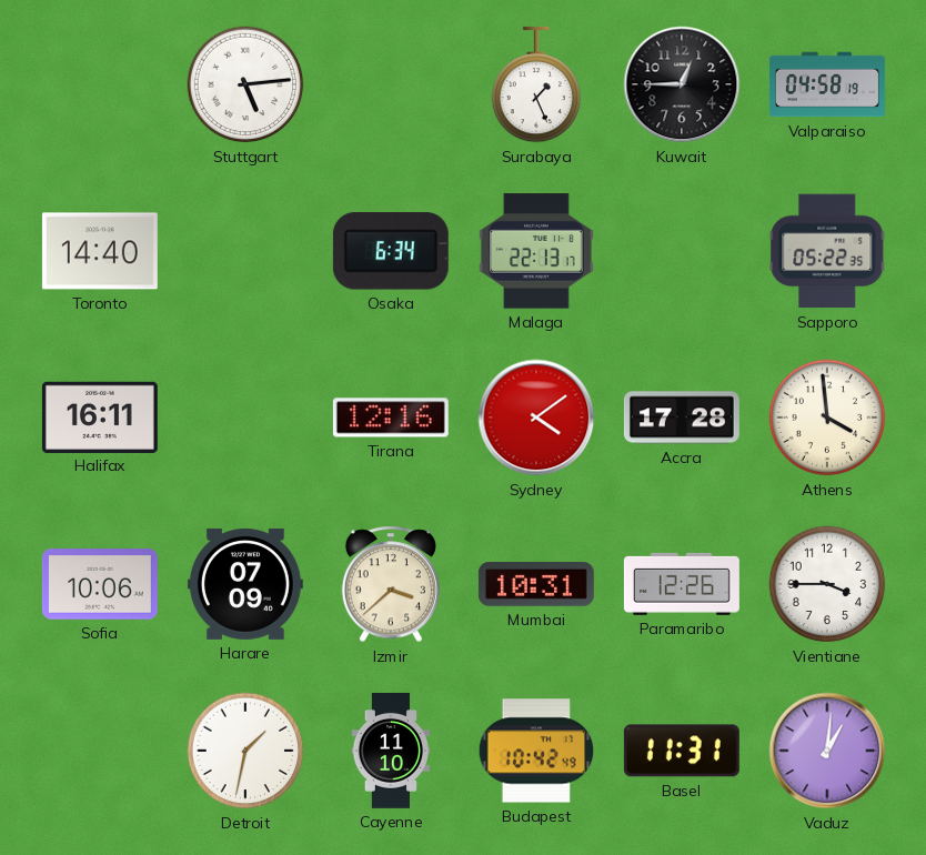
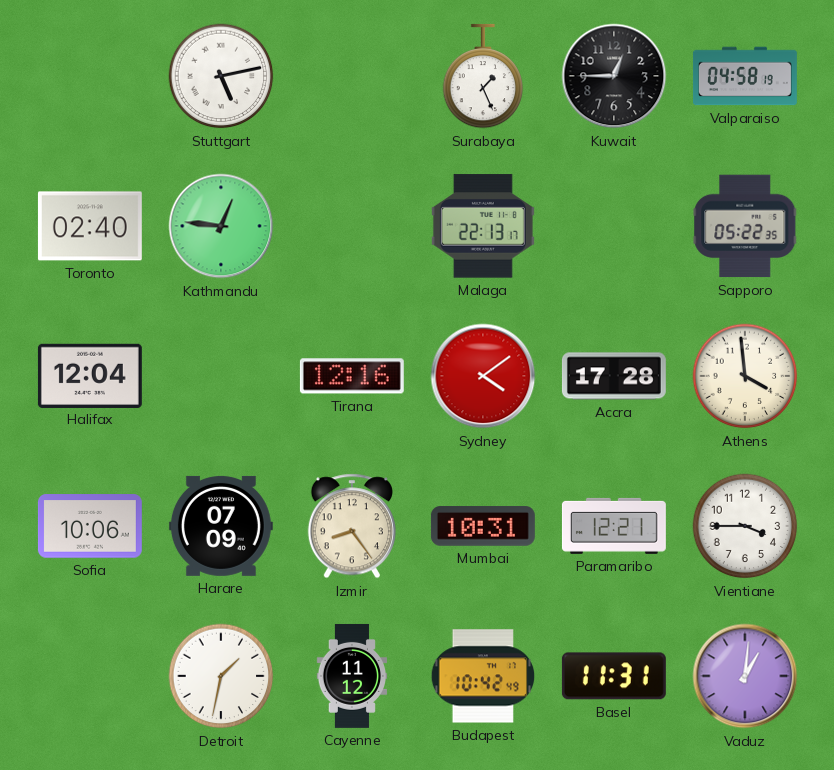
Stuttgart: 5:14 -> 5:13 (221, 76)
Toronto: 14:40 -> 02:40 (90, 226)
Kathmandu: none -> 12:46 (221, 226)
Osaka: 6:34 -> none (391, 251)
Halifax: 16:11 -> 12:04 (90, 375)
Izmir: 3:38 -> 8:24 (352, 526)
Paramaribo: 12:26 -> 12:21 (614, 526)
Cayenne: 11:10 -> 11:12 (351, 676)
